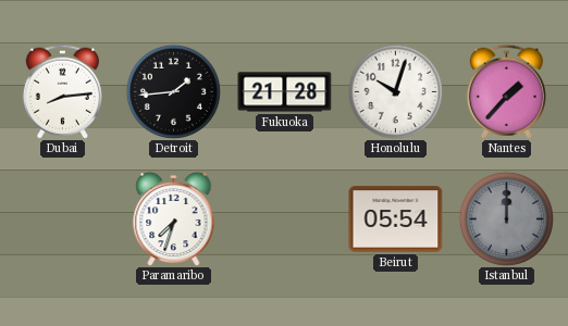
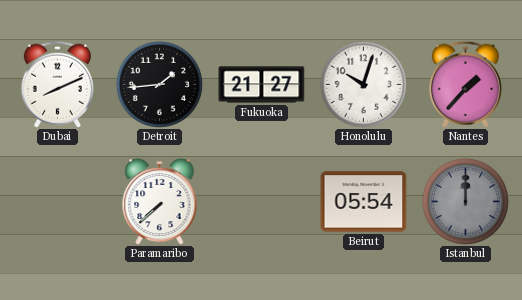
Dubai: 8:14 -> 8:11 (57, 84)
Fukuoka: 21:28 -> 21:27 (262, 85)
Paramaribo: 7:33 -> 7:38 (160, 201)
